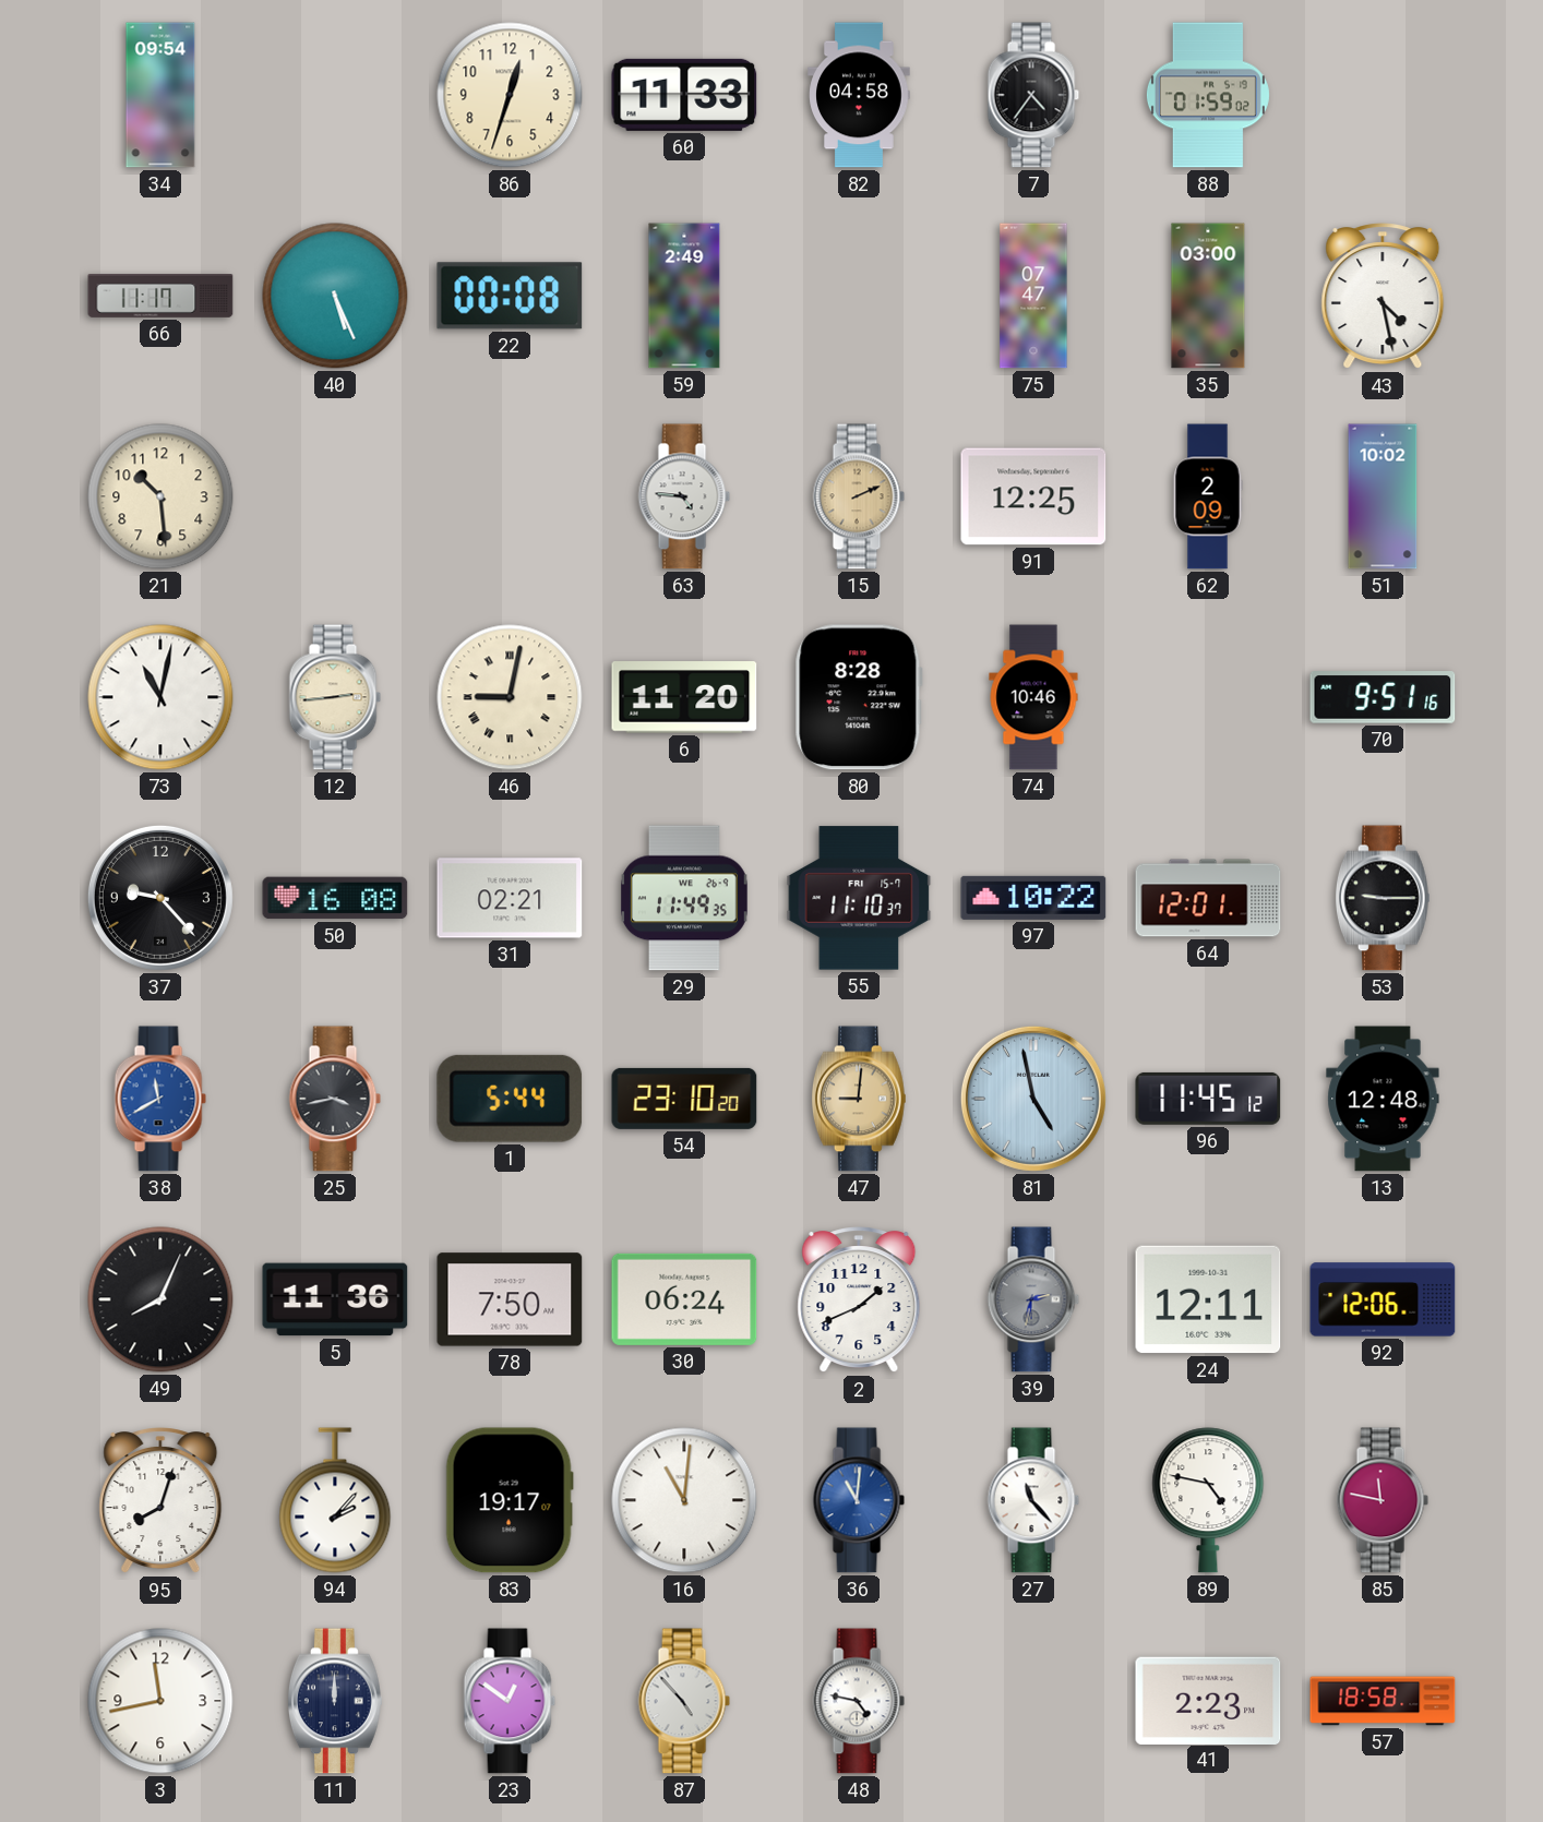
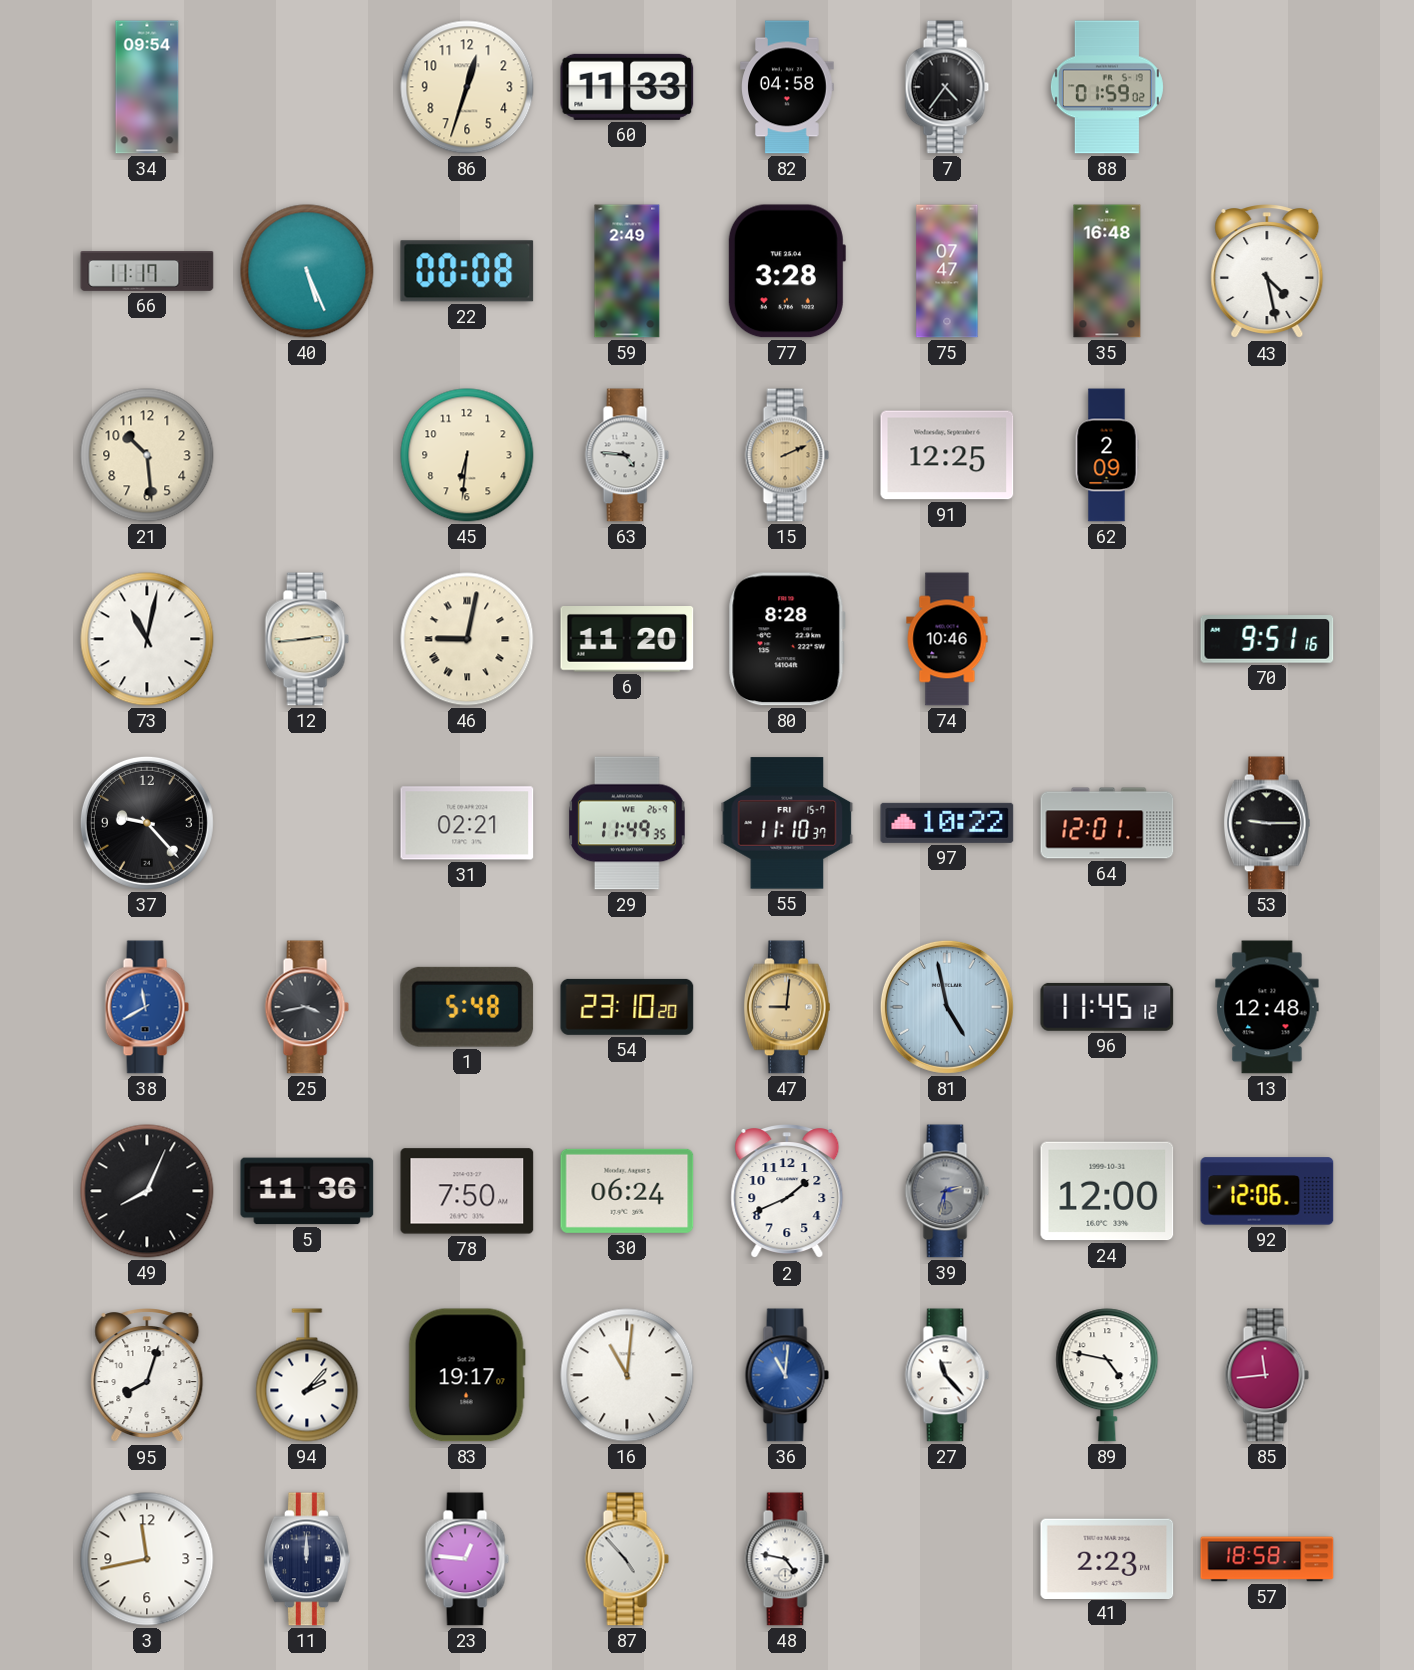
77: none -> 3:28 (786, 271)
35: 03:00 -> 16:48 (1107, 271)
45: none -> 6:31 (467, 455)
51: 10:02 -> none (1383, 496)
50: 16:08 -> none (335, 898)
1: 5:44 -> 5:48 (467, 1007)
24: 12:11 -> 12:00 (1107, 1191)
85: 11:47 -> 11:44 (1267, 1375)
23: 12:51 -> 12:46 (467, 1559)
